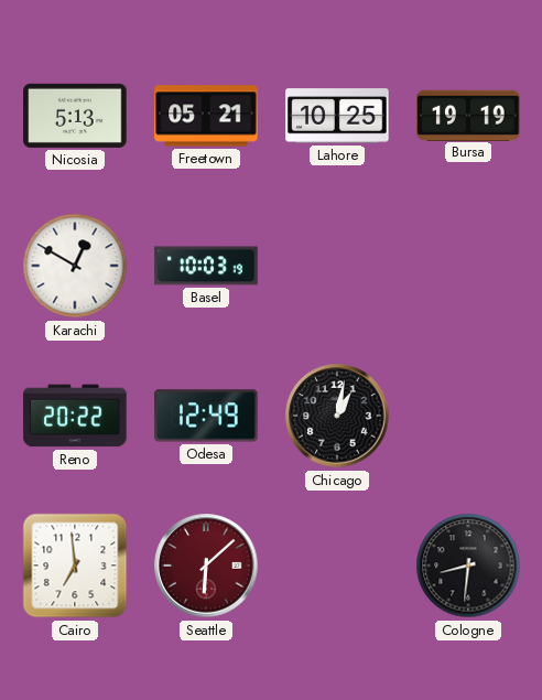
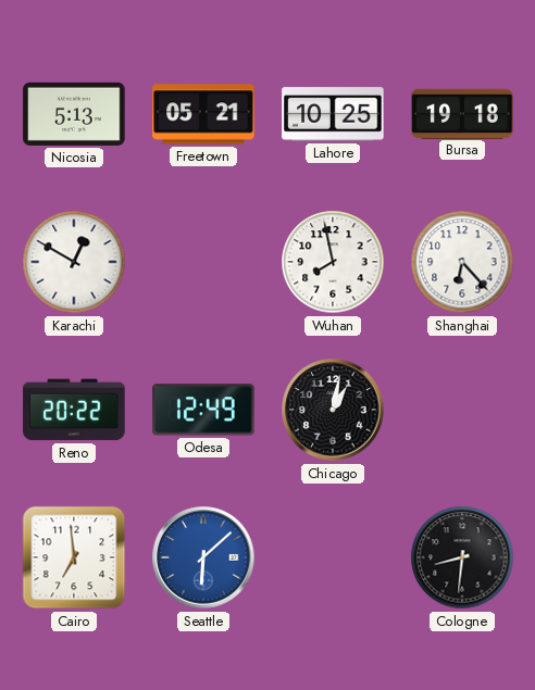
Bursa: 19:19 -> 19:18 (462, 113)
Basel: 10:03 -> none (206, 266)
Wuhan: none -> 7:58 (333, 262)
Shanghai: none -> 6:23 (462, 262)
Seattle dial: burgundy -> blue (203, 557)
